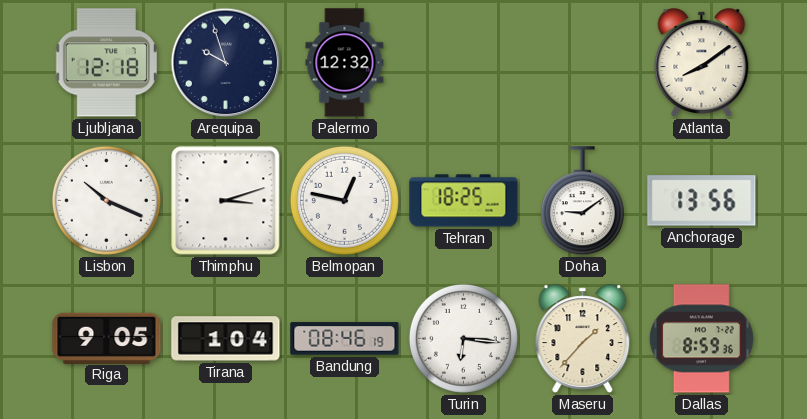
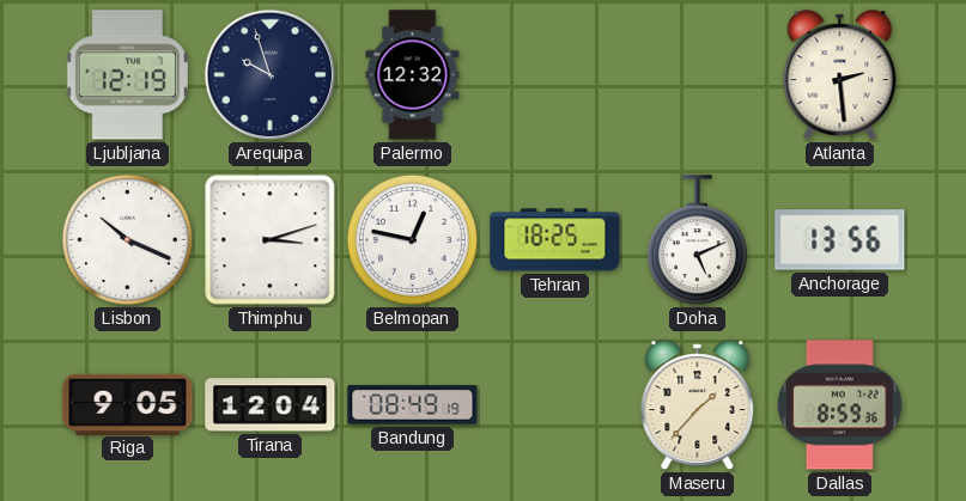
Ljubljana: 12:18 -> 12:19 (127, 75)
Atlanta: 8:09 -> 2:29 (840, 75)
Doha: 9:09 -> 5:11 (697, 240)
Tirana: 1:04 -> 12:04 (271, 405)
Bandung: 08:46 -> 08:49 (413, 405)
Turin: 6:16 -> none (463, 338)
